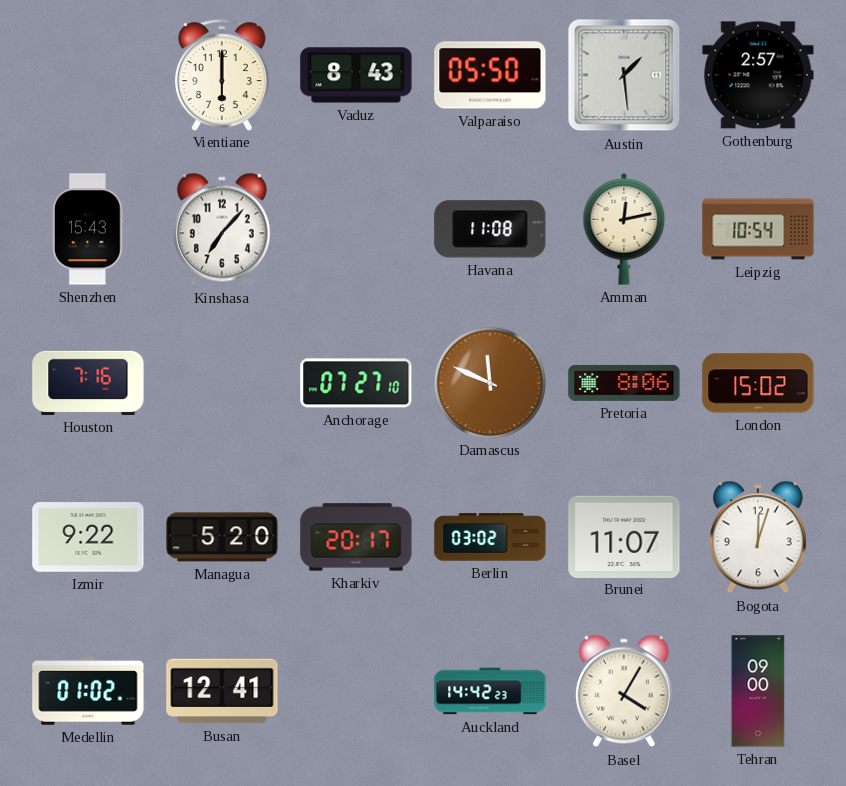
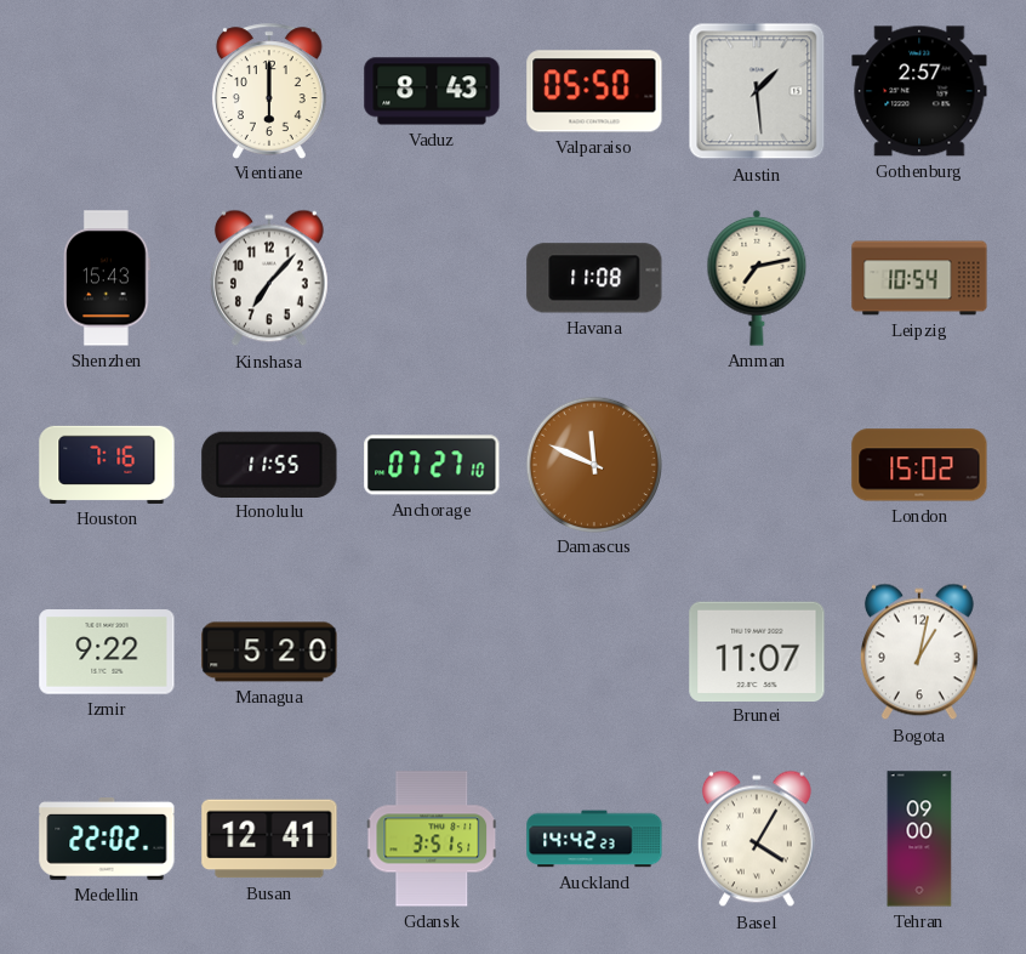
Amman: 12:13 -> 7:13 (757, 278)
Honolulu: none -> 11:55 (269, 464)
Pretoria: 8:06 -> none (624, 383)
Kharkiv: 20:17 -> none (356, 537)
Berlin: 03:02 -> none (490, 537)
Bogota: 12:03 -> 1:02 (919, 652)
Medellin: 01:02 -> 22:02 (107, 839)
Gdansk: none -> 3:51 (432, 839)
